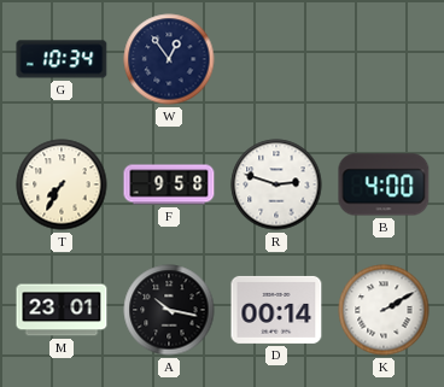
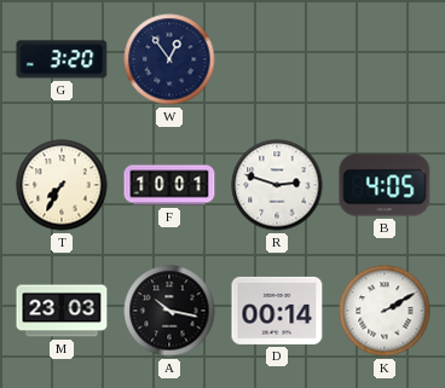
G: 10:34 -> 3:20 (62, 59)
F: 9:58 -> 10:01 (169, 185)
B: 4:00 -> 4:05 (385, 185)
M: 23:01 -> 23:03 (62, 311)
